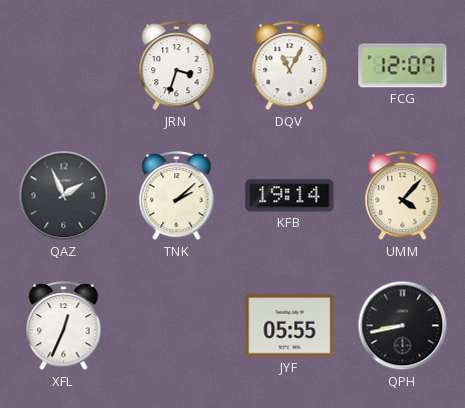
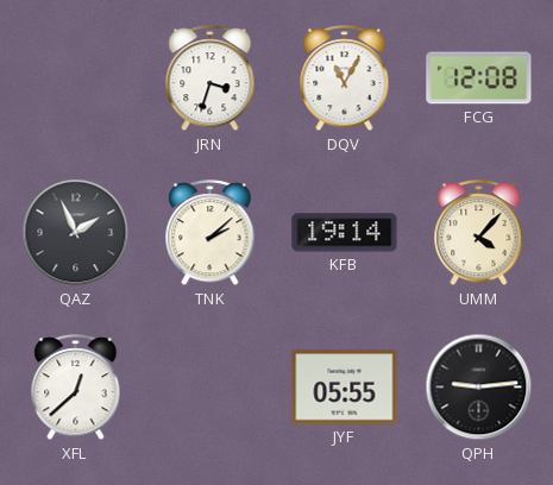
FCG: 12:07 -> 12:08 (479, 78)
XFL: 12:34 -> 12:38 (76, 388)
QPH: 8:43 -> 9:14 (479, 388)
